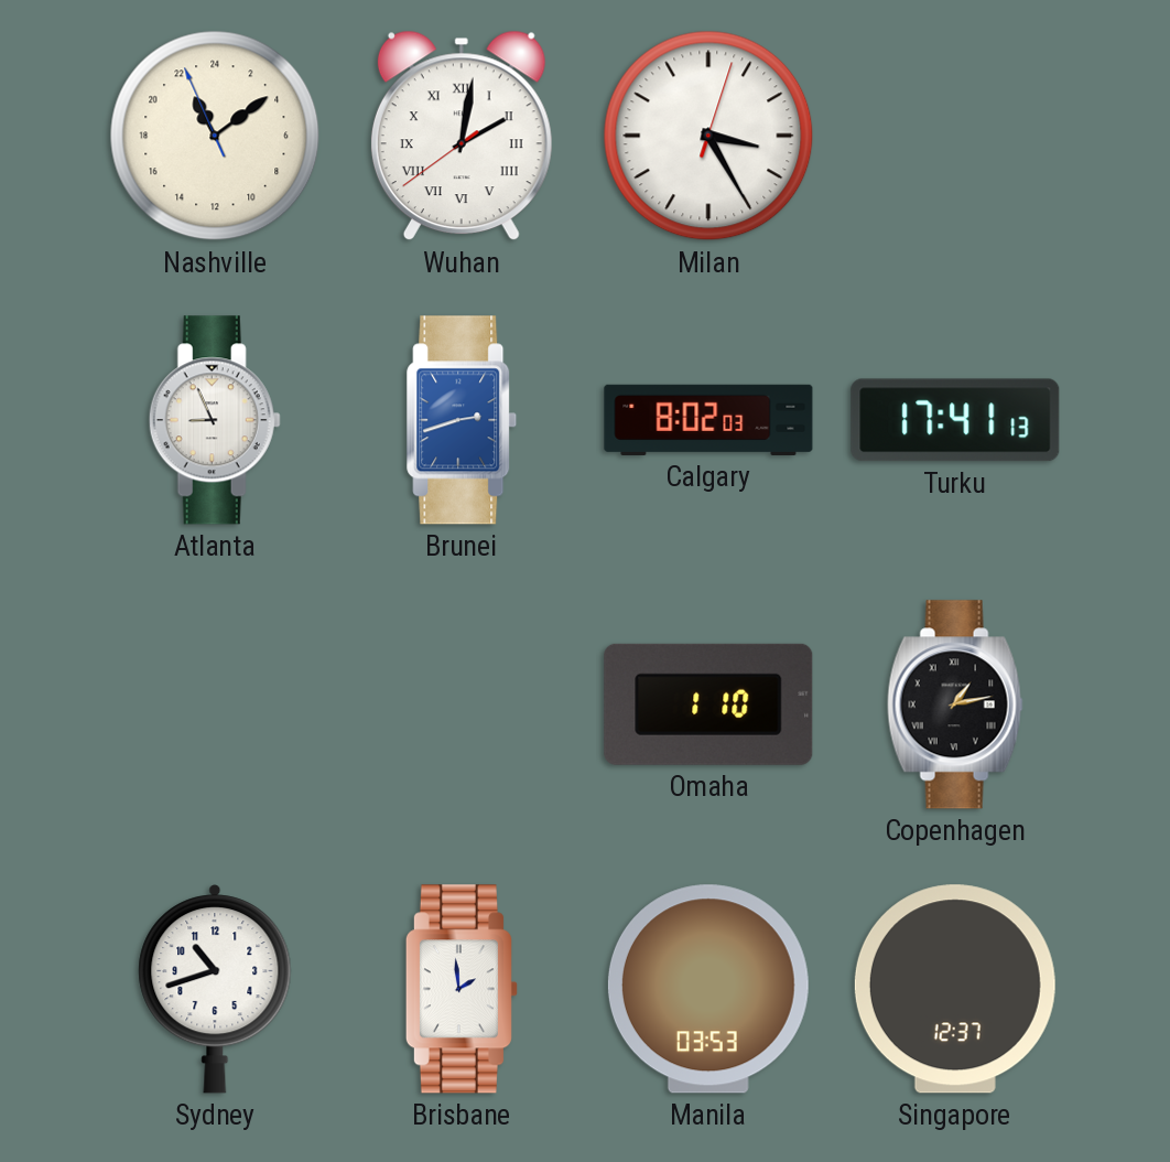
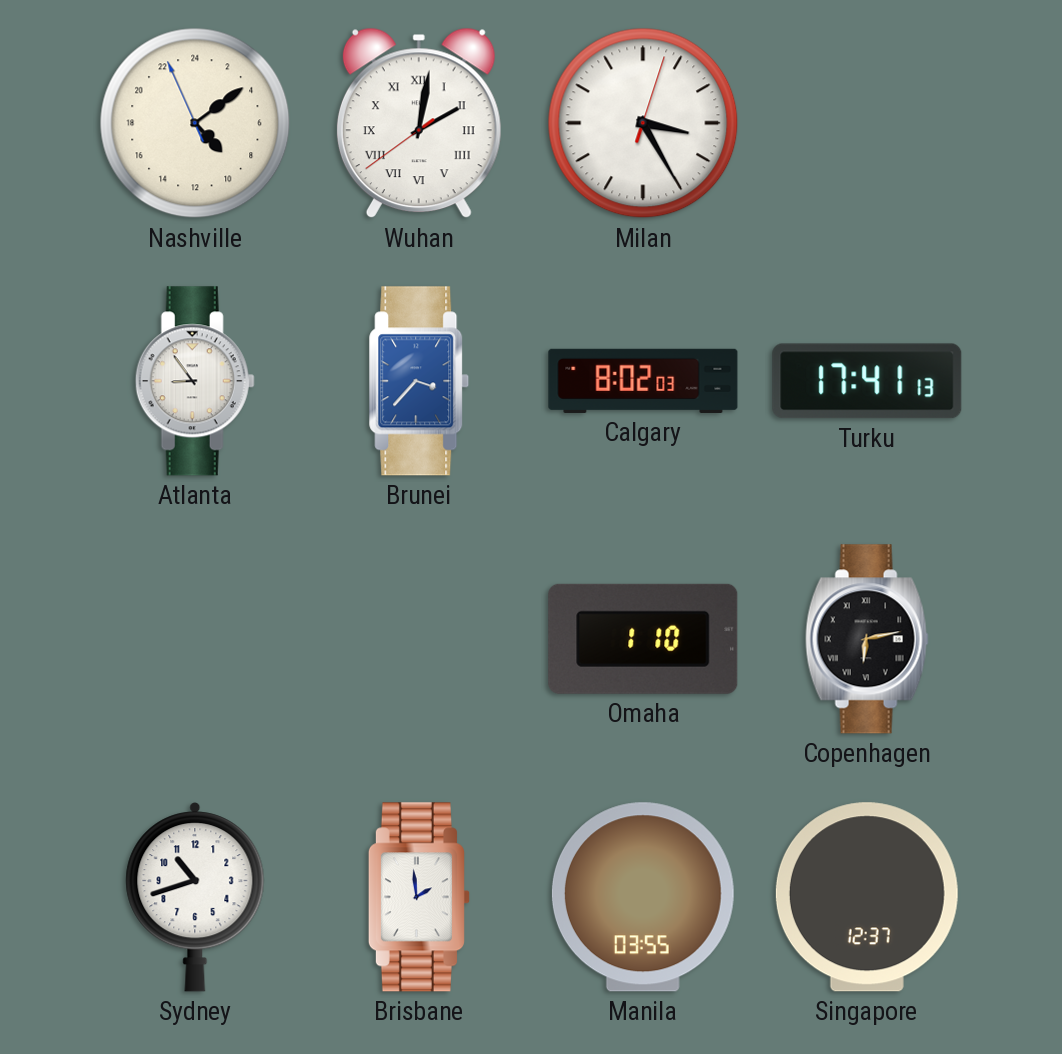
Nashville: 22:08 -> 9:08 (195, 123)
Atlanta: 8:56 -> 8:54 (195, 381)
Brunei: 2:42 -> 3:37 (419, 381)
Copenhagen: 1:13 -> 6:13 (867, 639)
Manila: 03:53 -> 03:55 (643, 897)
